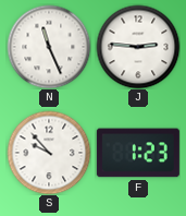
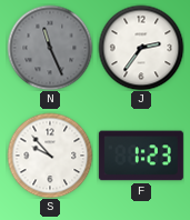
N dial: white -> grey (50, 48)
J: 2:46 -> 2:36 (141, 48)
